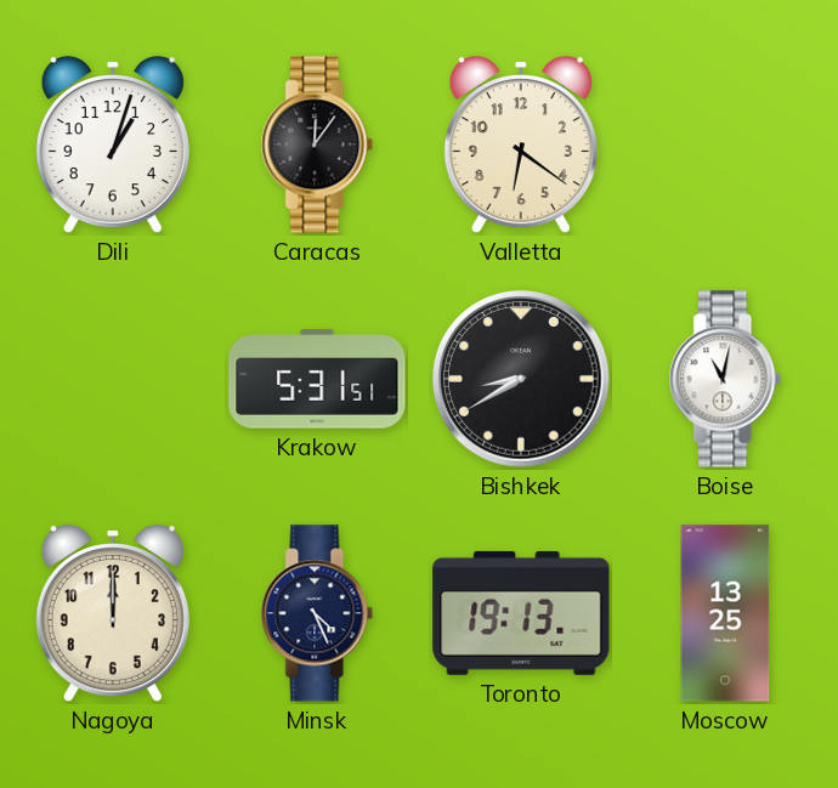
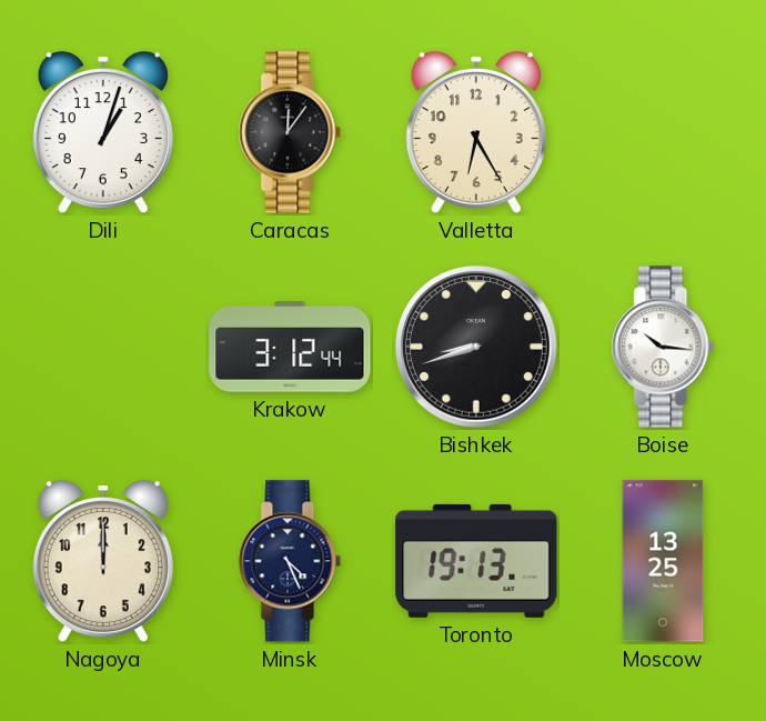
Valletta: 6:21 -> 6:25 (476, 132)
Krakow: 5:31 -> 3:12 (290, 347)
Bishkek: 8:40 -> 8:42 (476, 347)
Boise: 11:02 -> 10:16 (663, 347)
